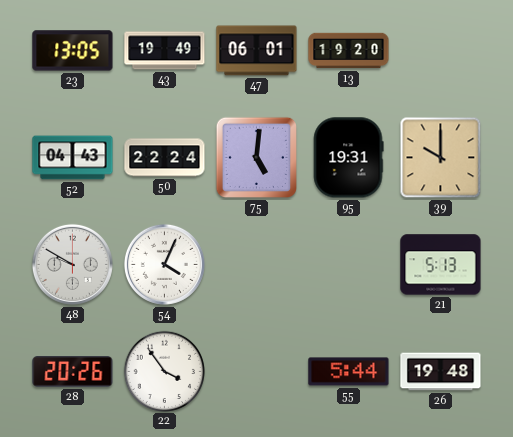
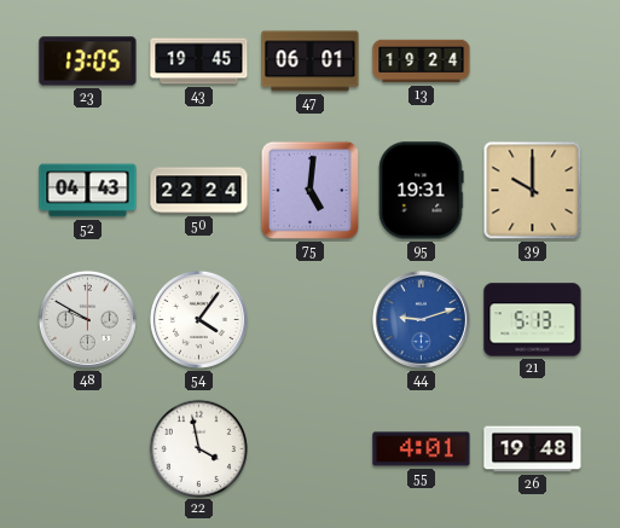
43: 19:49 -> 19:45 (199, 62)
13: 19:20 -> 19:24 (422, 62)
54: 4:04 -> 4:06 (198, 319)
44: none -> 9:12 (421, 319)
28: 20:26 -> none (73, 372)
22: 3:54 -> 3:58 (198, 448)
55: 5:44 -> 4:01 (422, 449)
